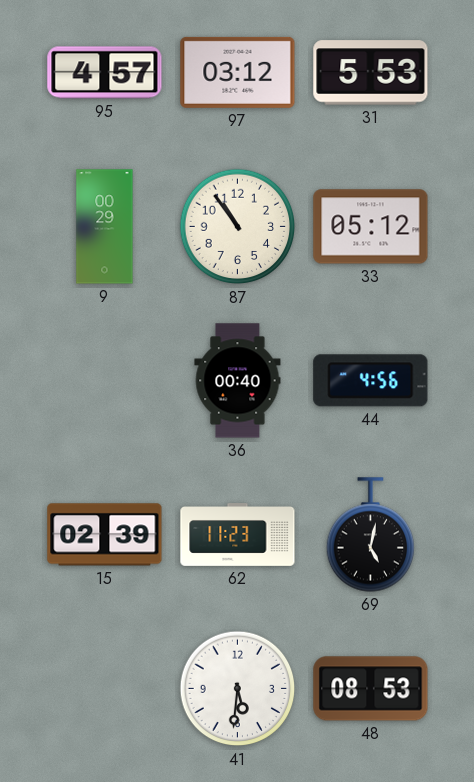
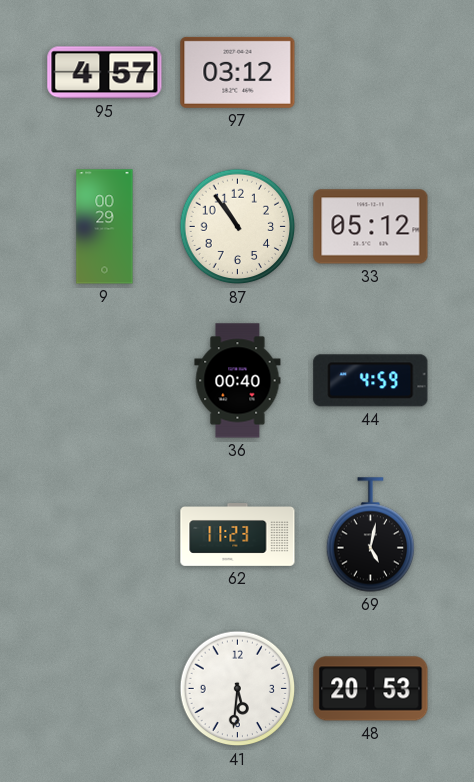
31: 5:53 -> none (371, 73)
44: 4:56 -> 4:59 (371, 381)
15: 02:39 -> none (105, 535)
48: 08:53 -> 20:53 (371, 689)
